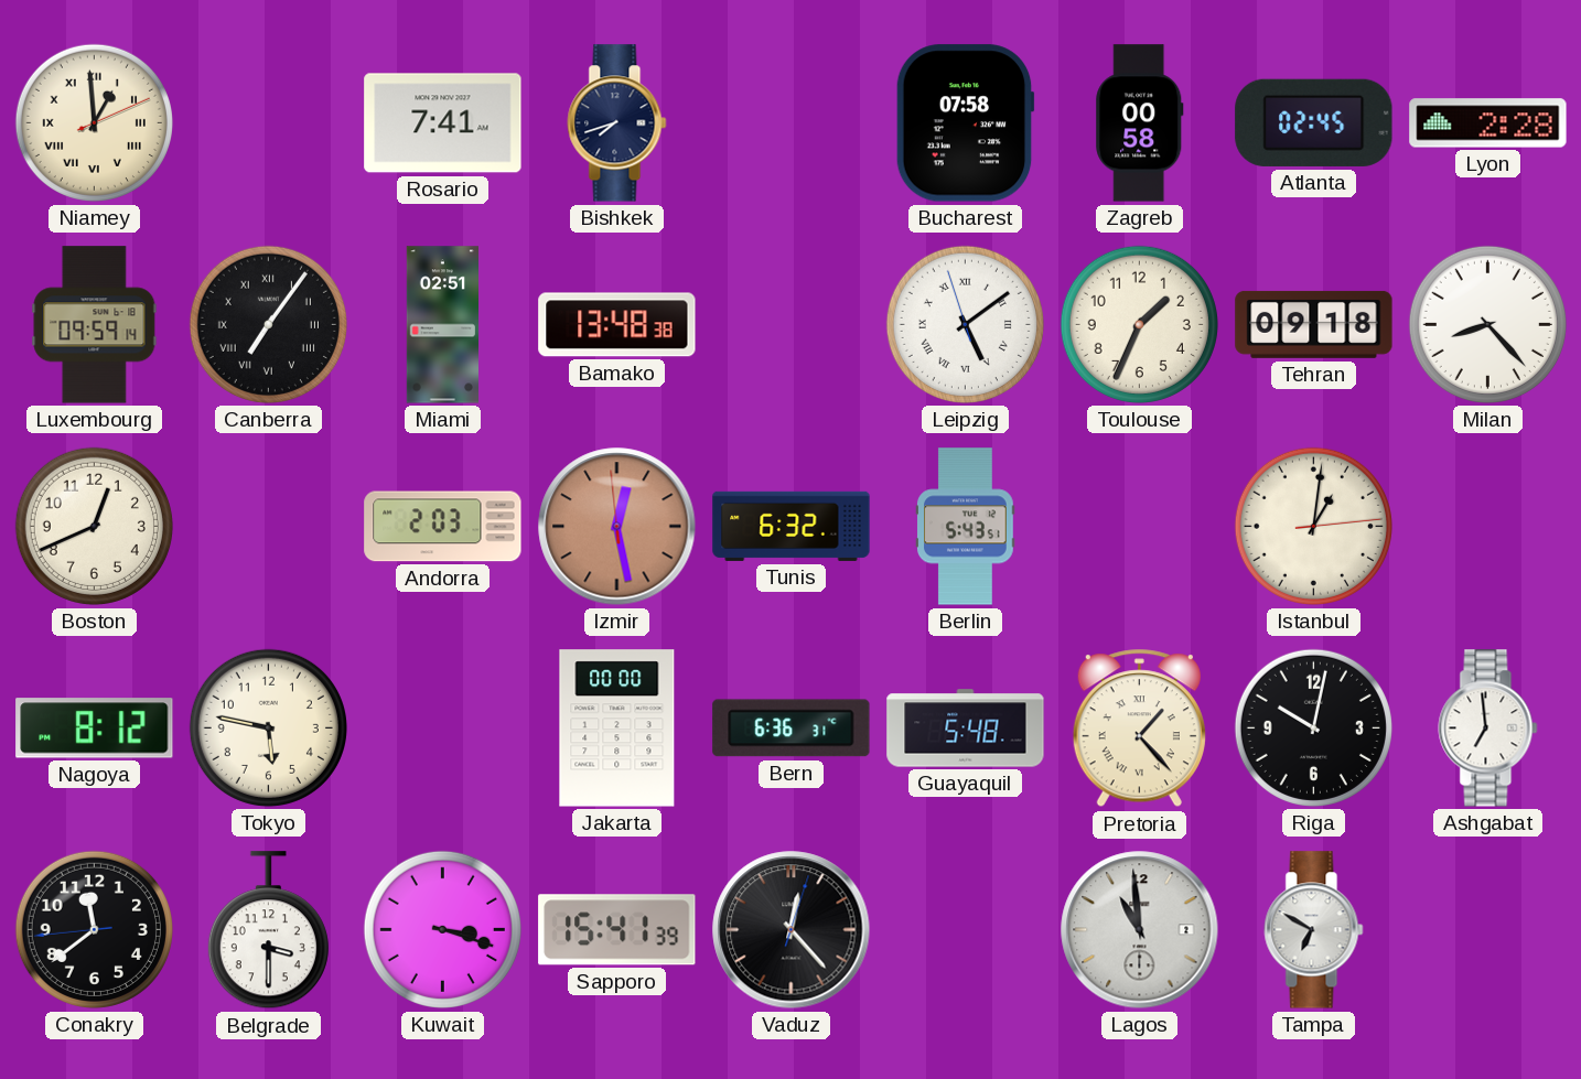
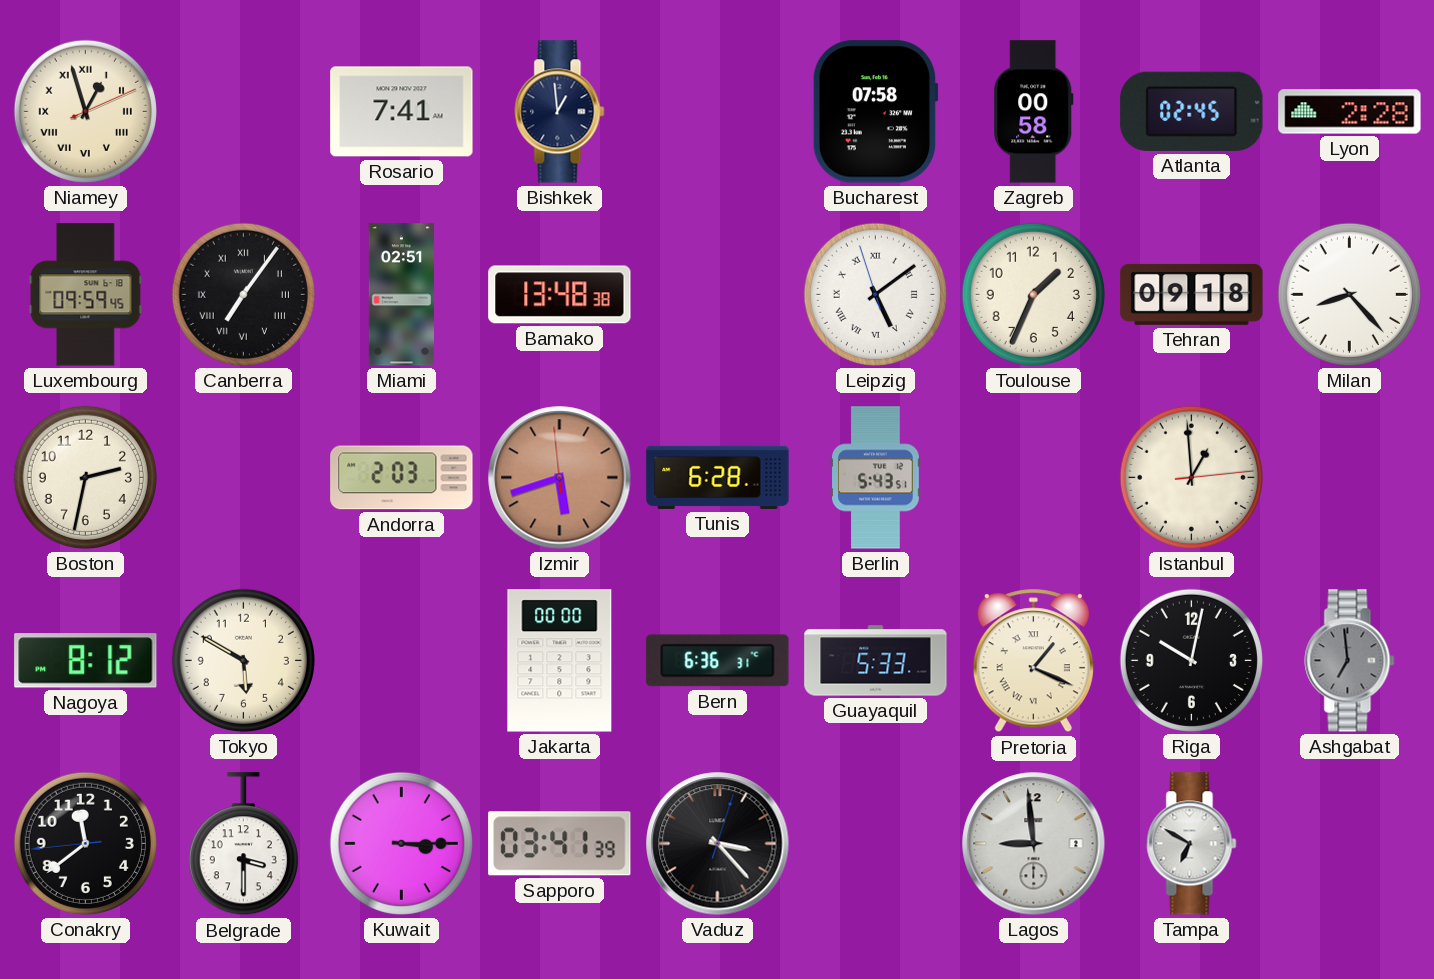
Niamey: 12:59 -> 12:57 (85, 111)
Bishkek: 7:42 -> 12:59 (560, 112)
Luxembourg: 09:59:14 -> 09:59:45 (86, 295)
Boston: 12:41 -> 2:32 (85, 477)
Izmir: 12:27 -> 5:41 (560, 478)
Tunis: 6:32 -> 6:28 (718, 477)
Istanbul: 1:01 -> 12:59 (1191, 477)
Tokyo: 5:47 -> 5:50 (243, 660)
Guayaquil: 5:48 -> 5:33 (876, 661)
Pretoria: 1:23 -> 1:19 (1033, 661)
Ashgabat dial: white -> grey (1350, 661)
Kuwait: 3:18 -> 3:15 (401, 843)
Sapporo: 15:41 -> 03:41 (560, 844)
Vaduz: 12:23 -> 3:23 (718, 844)
Lagos: 10:59 -> 8:59 (1034, 844)
